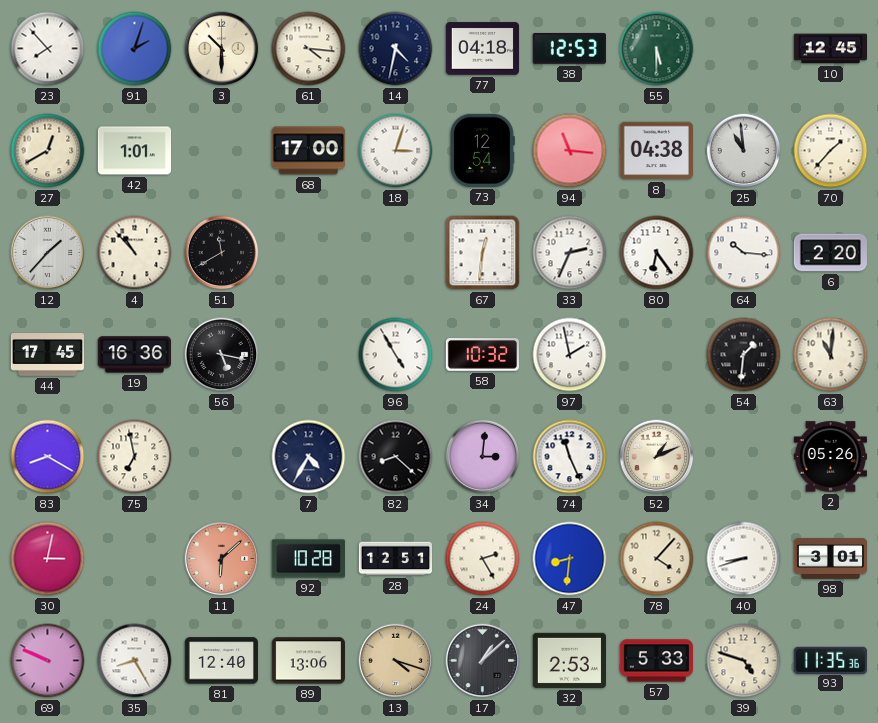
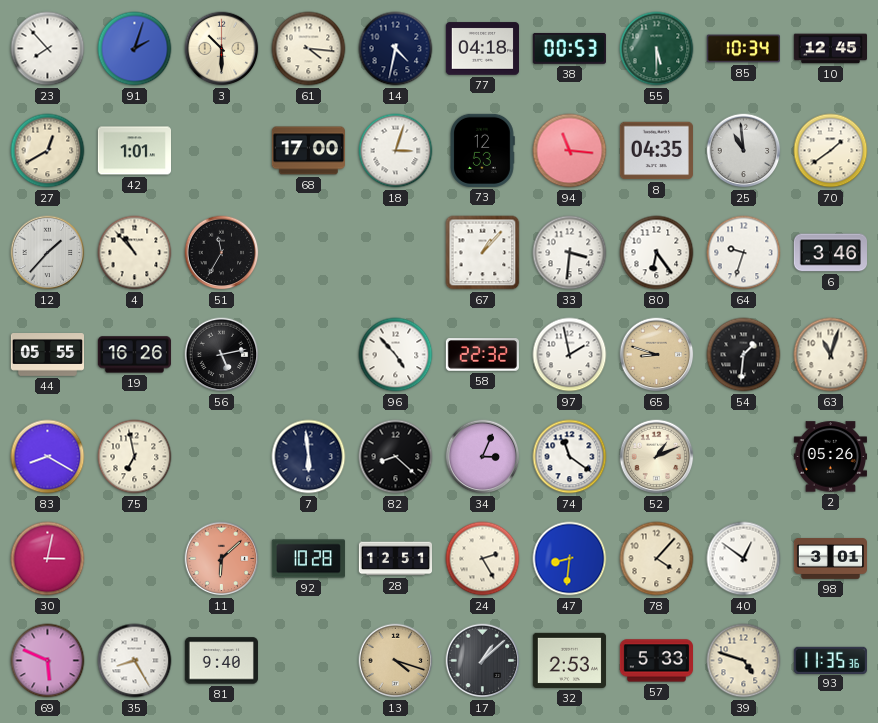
38: 12:53 -> 00:53 (569, 48)
85: none -> 10:34 (743, 49)
73: 12:54 -> 12:53 (482, 150)
8: 04:38 -> 04:35 (656, 151)
70: 1:37 -> 1:39 (831, 151)
51: 11:40 -> 11:35 (222, 253)
67: 12:31 -> 1:07 (483, 253)
33: 2:34 -> 3:31 (570, 253)
64: 10:16 -> 9:33 (744, 253)
6: 2:20 -> 3:46 (830, 253)
44: 17:45 -> 05:55 (47, 355)
19: 16:36 -> 16:26 (134, 355)
56: 5:17 -> 5:13 (222, 355)
96: 4:55 -> 4:53 (396, 355)
58: 10:32 -> 22:32 (482, 355)
65: none -> 8:48 (657, 355)
63: 11:01 -> 11:03 (831, 355)
7: 4:35 -> 5:59 (309, 457)
34: 3:01 -> 3:04 (483, 457)
74: 11:26 -> 11:21 (570, 457)
40: 8:42 -> 12:51 (744, 559)
69: 9:49 -> 5:49 (48, 661)
81: 12:40 -> 9:40 (221, 661)
89: 13:06 -> none (308, 661)
